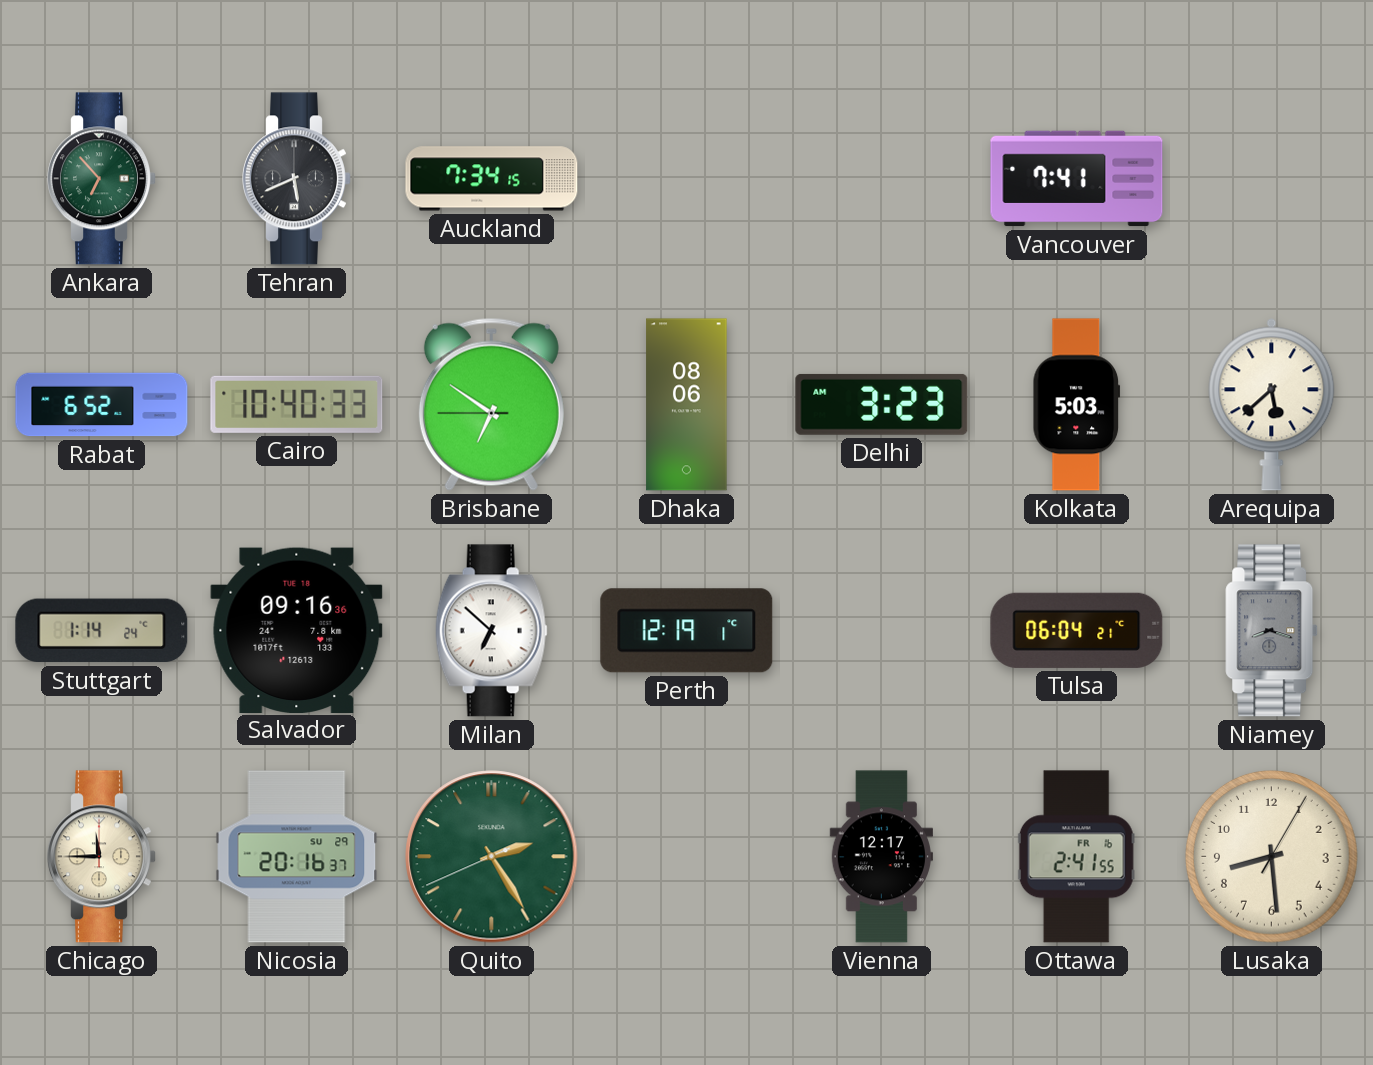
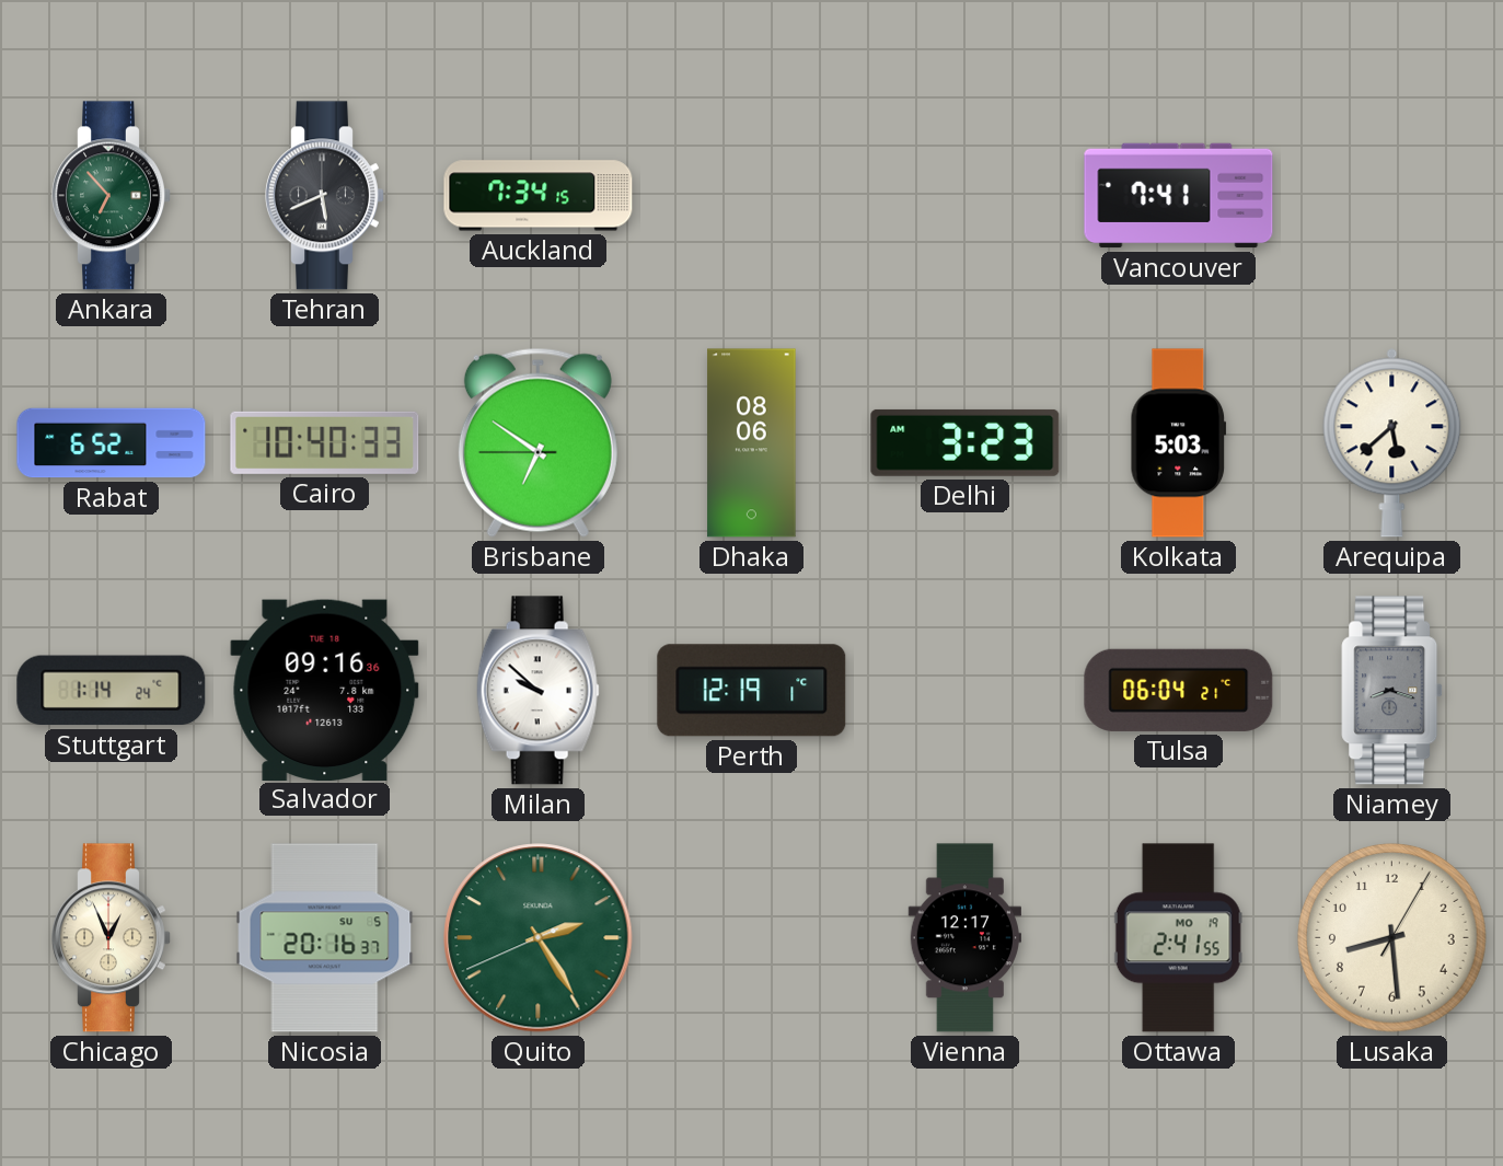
Milan: 6:52 -> 9:52 (537, 691)
Chicago: 11:45 -> 12:56 (112, 938)
Nicosia date: SU 29 -> SU 5 (325, 938)
Ottawa date: FR 16 -> MO 19 (1178, 938)
